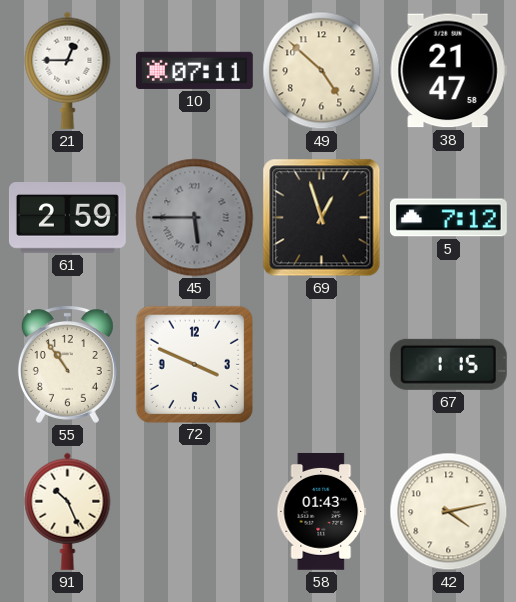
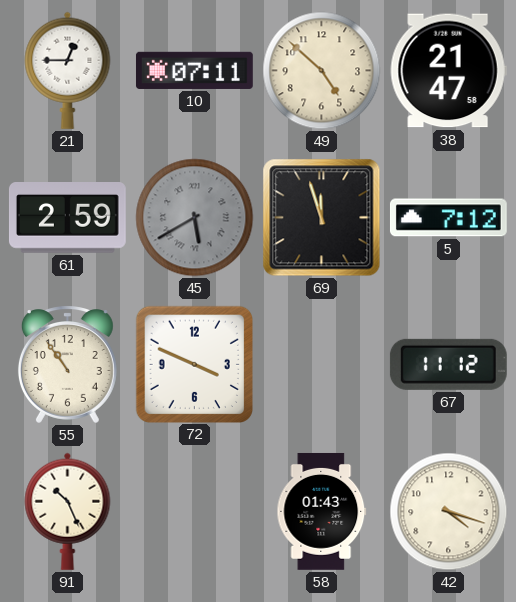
45: 5:45 -> 5:40 (195, 218)
69: 12:57 -> 11:57 (322, 218)
67: 1:15 -> 11:12 (448, 364)
42: 4:13 -> 4:18 (449, 512)
